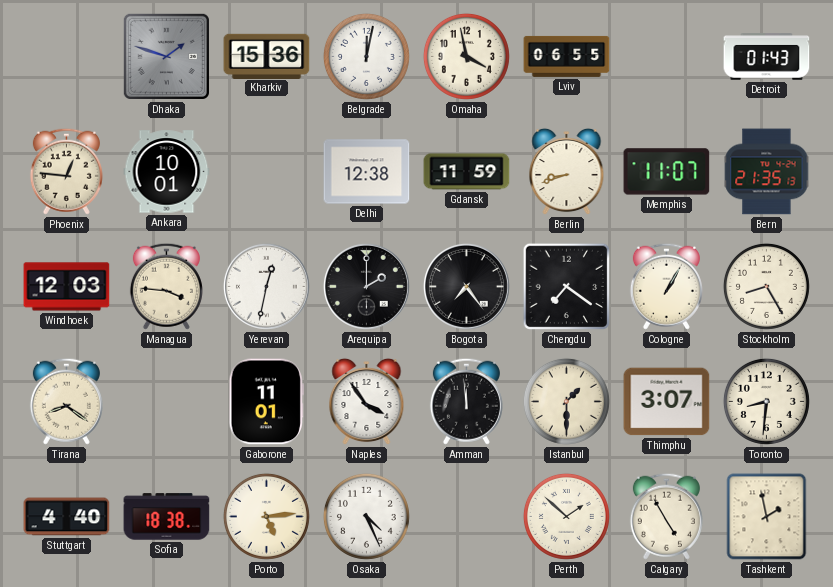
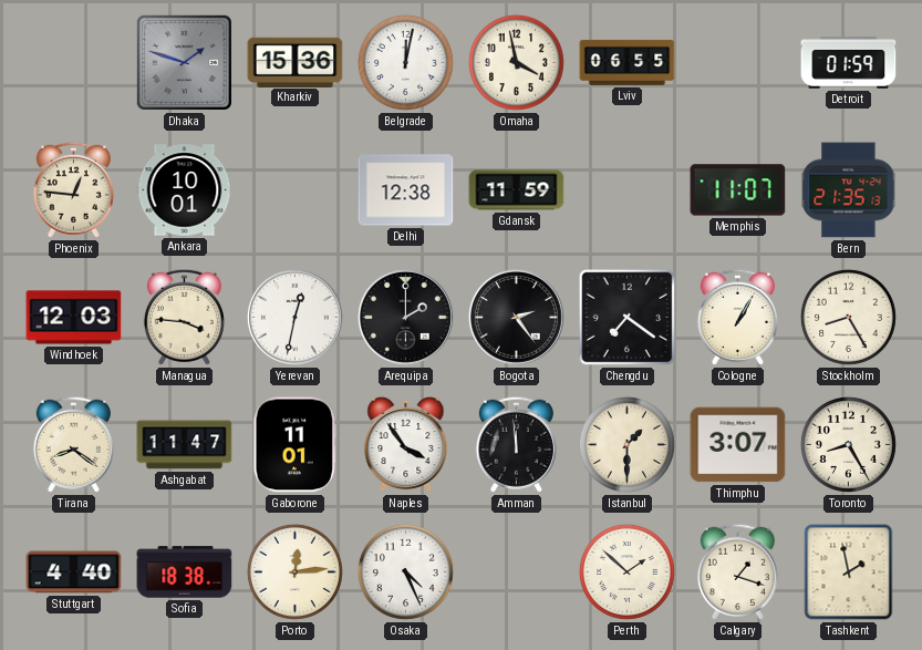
Detroit: 01:43 -> 01:59 (849, 63)
Berlin: 8:42 -> none (567, 172)
Bogota: 7:24 -> 2:24 (516, 317)
Ashgabat: none -> 11:47 (185, 445)
Toronto: 8:31 -> 8:25 (848, 444)
Porto: 5:14 -> 12:14 (294, 571)
Calgary: 4:55 -> 1:18 (737, 571)
